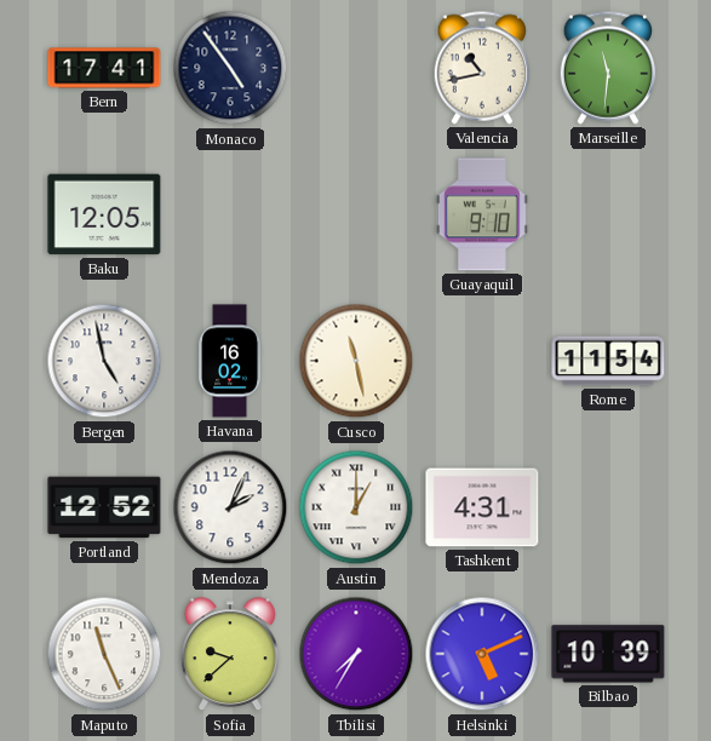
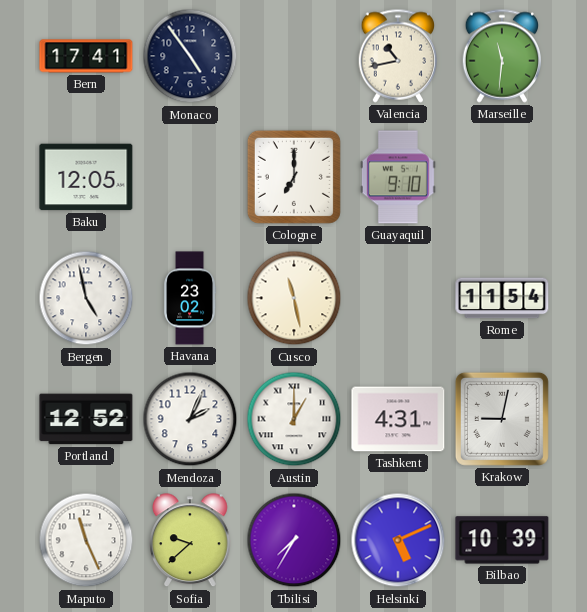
Cologne: none -> 7:00 (294, 177)
Havana: 16:02 -> 23:02 (191, 298)
Krakow: none -> 9:02 (502, 419)
